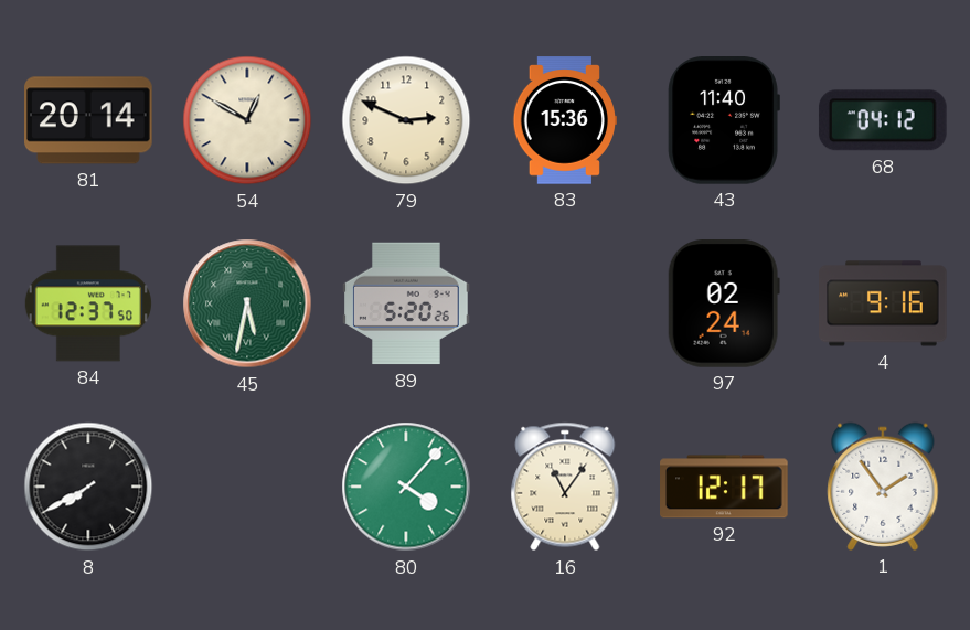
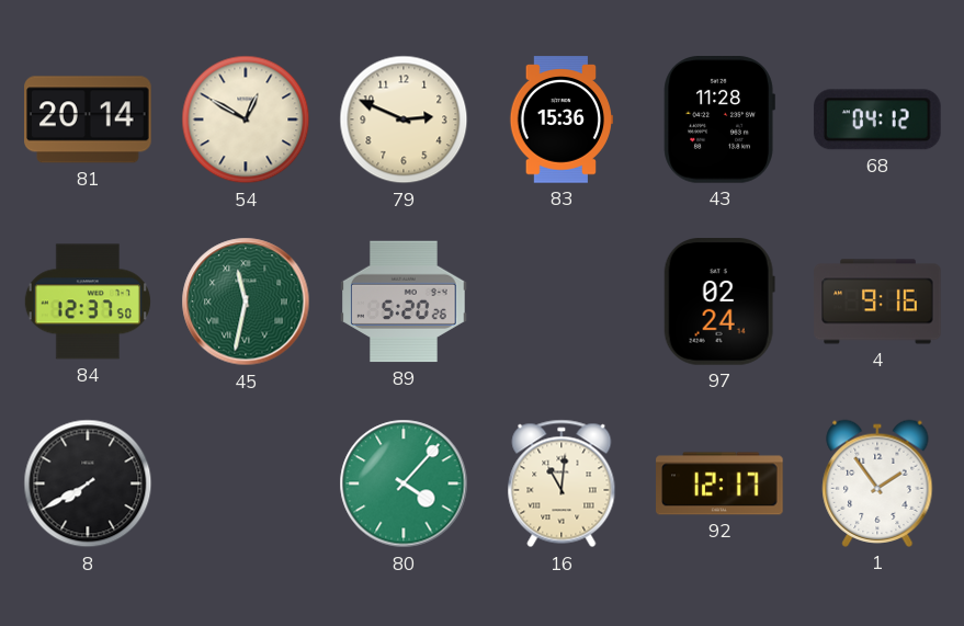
43: 11:40 -> 11:28 (719, 121)
45: 5:32 -> 11:32 (246, 301)
16: 11:06 -> 11:01 (562, 483)
